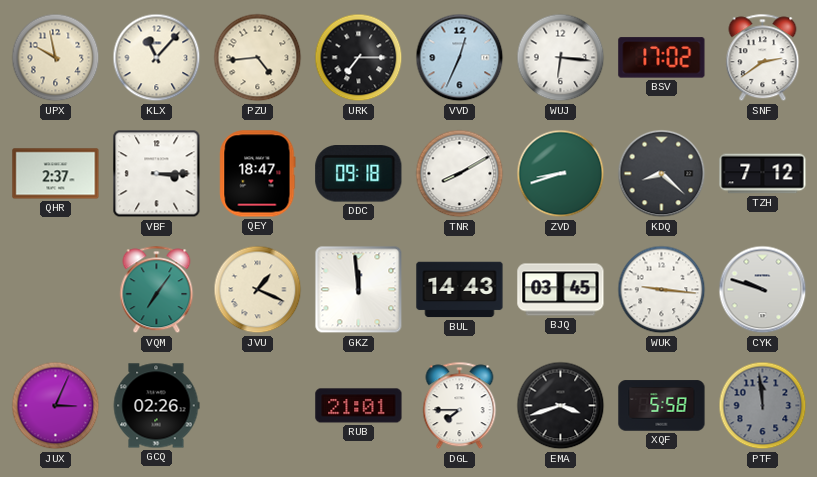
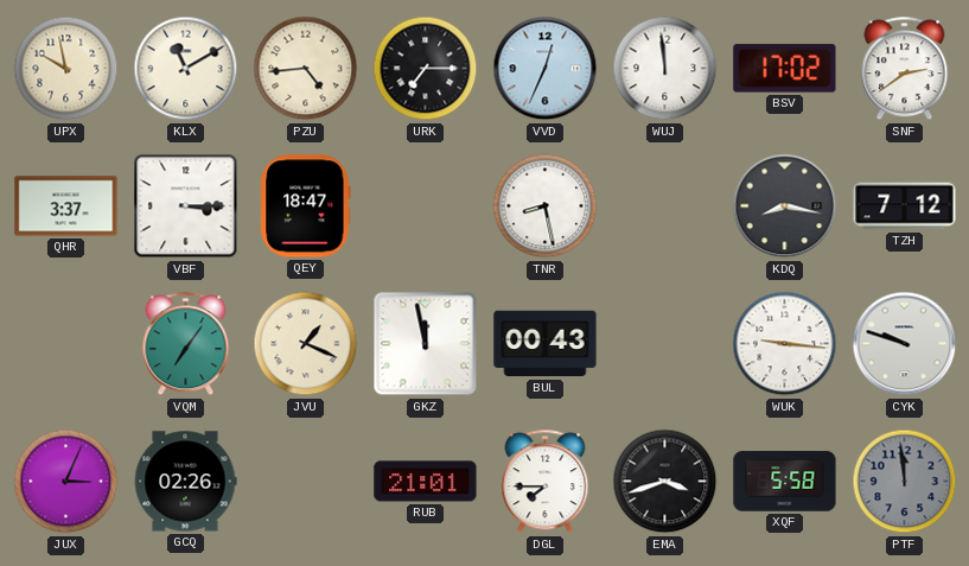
KLX: 11:07 -> 11:10 (186, 69)
WUJ: 6:16 -> 11:59 (665, 69)
QHR: 2:37 -> 3:37 (66, 206)
DDC: 09:18 -> none (359, 174)
TNR: 8:10 -> 8:28 (546, 206)
ZVD: 8:42 -> none (561, 174)
KDQ: 8:22 -> 8:17 (785, 206)
GKZ: 11:59 -> 11:58 (426, 344)
BUL: 14:43 -> 00:43 (546, 344)
BJQ: 03:45 -> none (561, 290)
